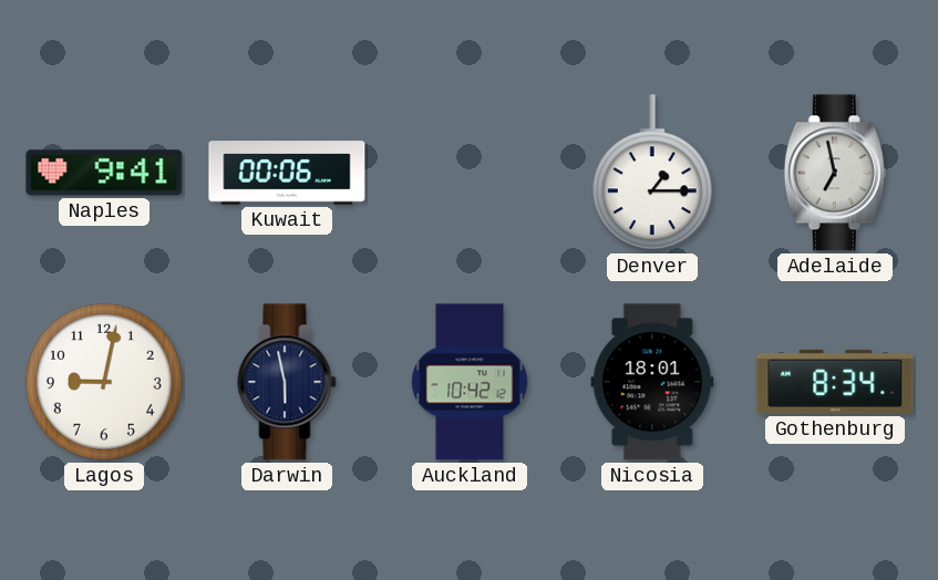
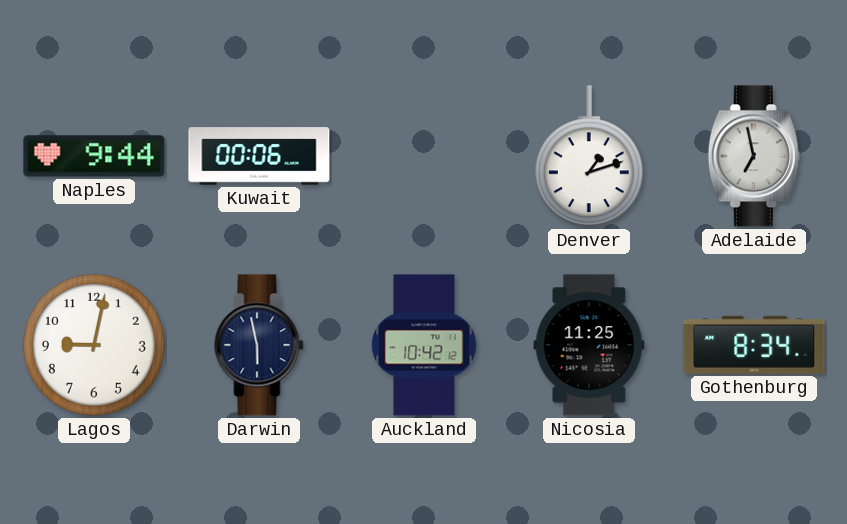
Naples: 9:41 -> 9:44 (94, 156)
Denver: 1:15 -> 1:12 (589, 157)
Nicosia: 18:01 -> 11:25 (589, 345)
